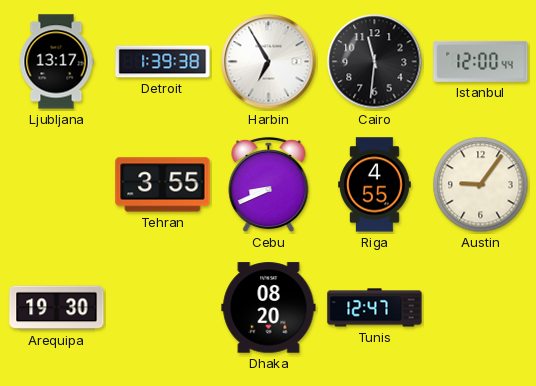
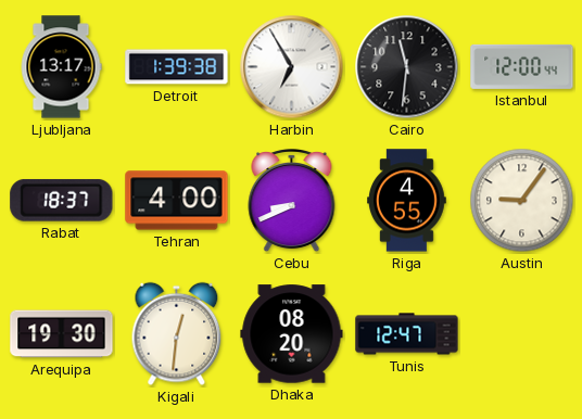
Rabat: none -> 18:37 (62, 200)
Tehran: 3:55 -> 4:00 (177, 201)
Kigali: none -> 12:31 (177, 334)
